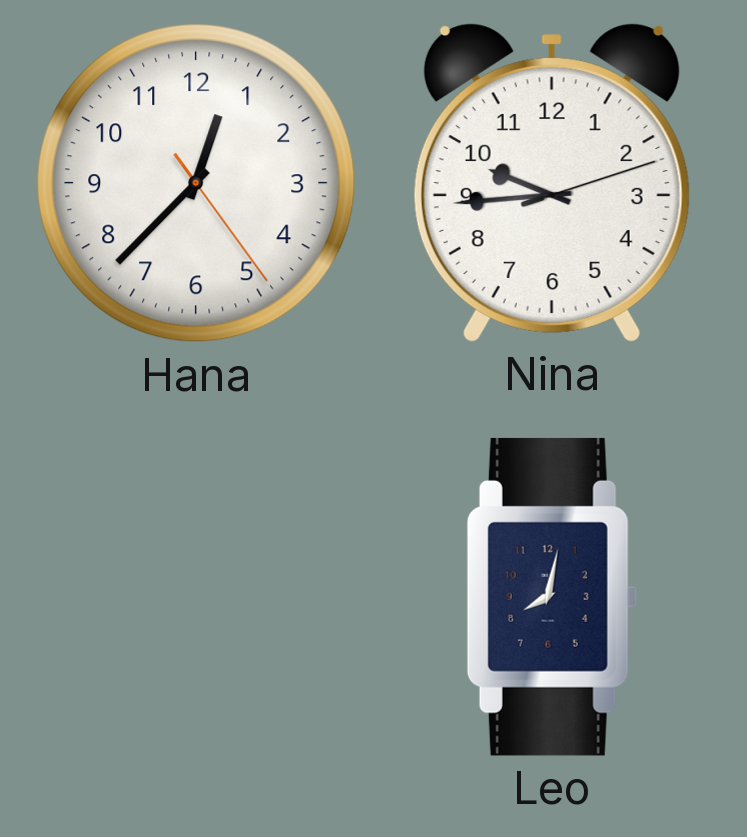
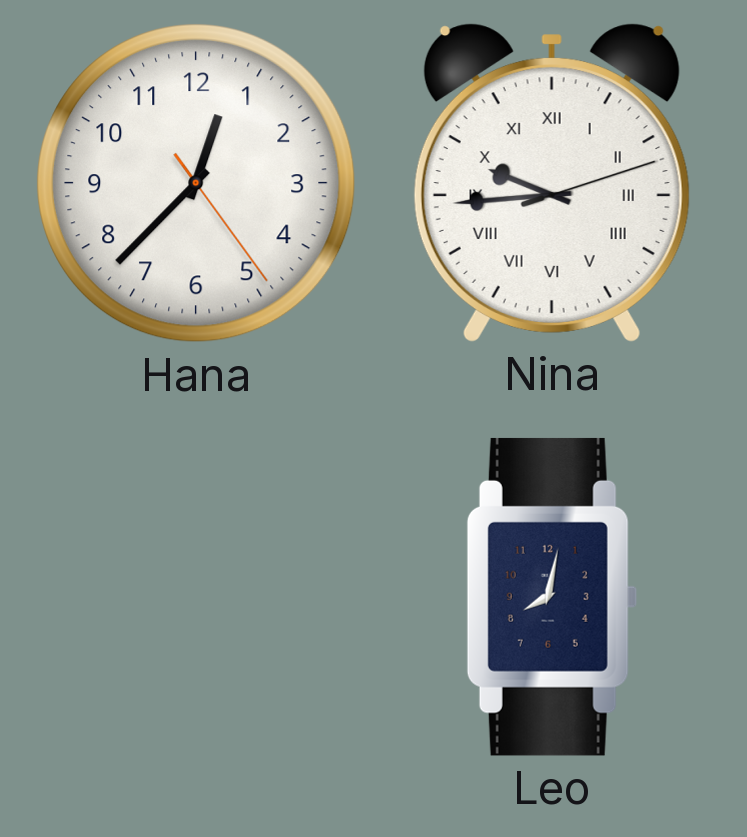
Nina numerals: Arabic -> Roman (552, 183)
